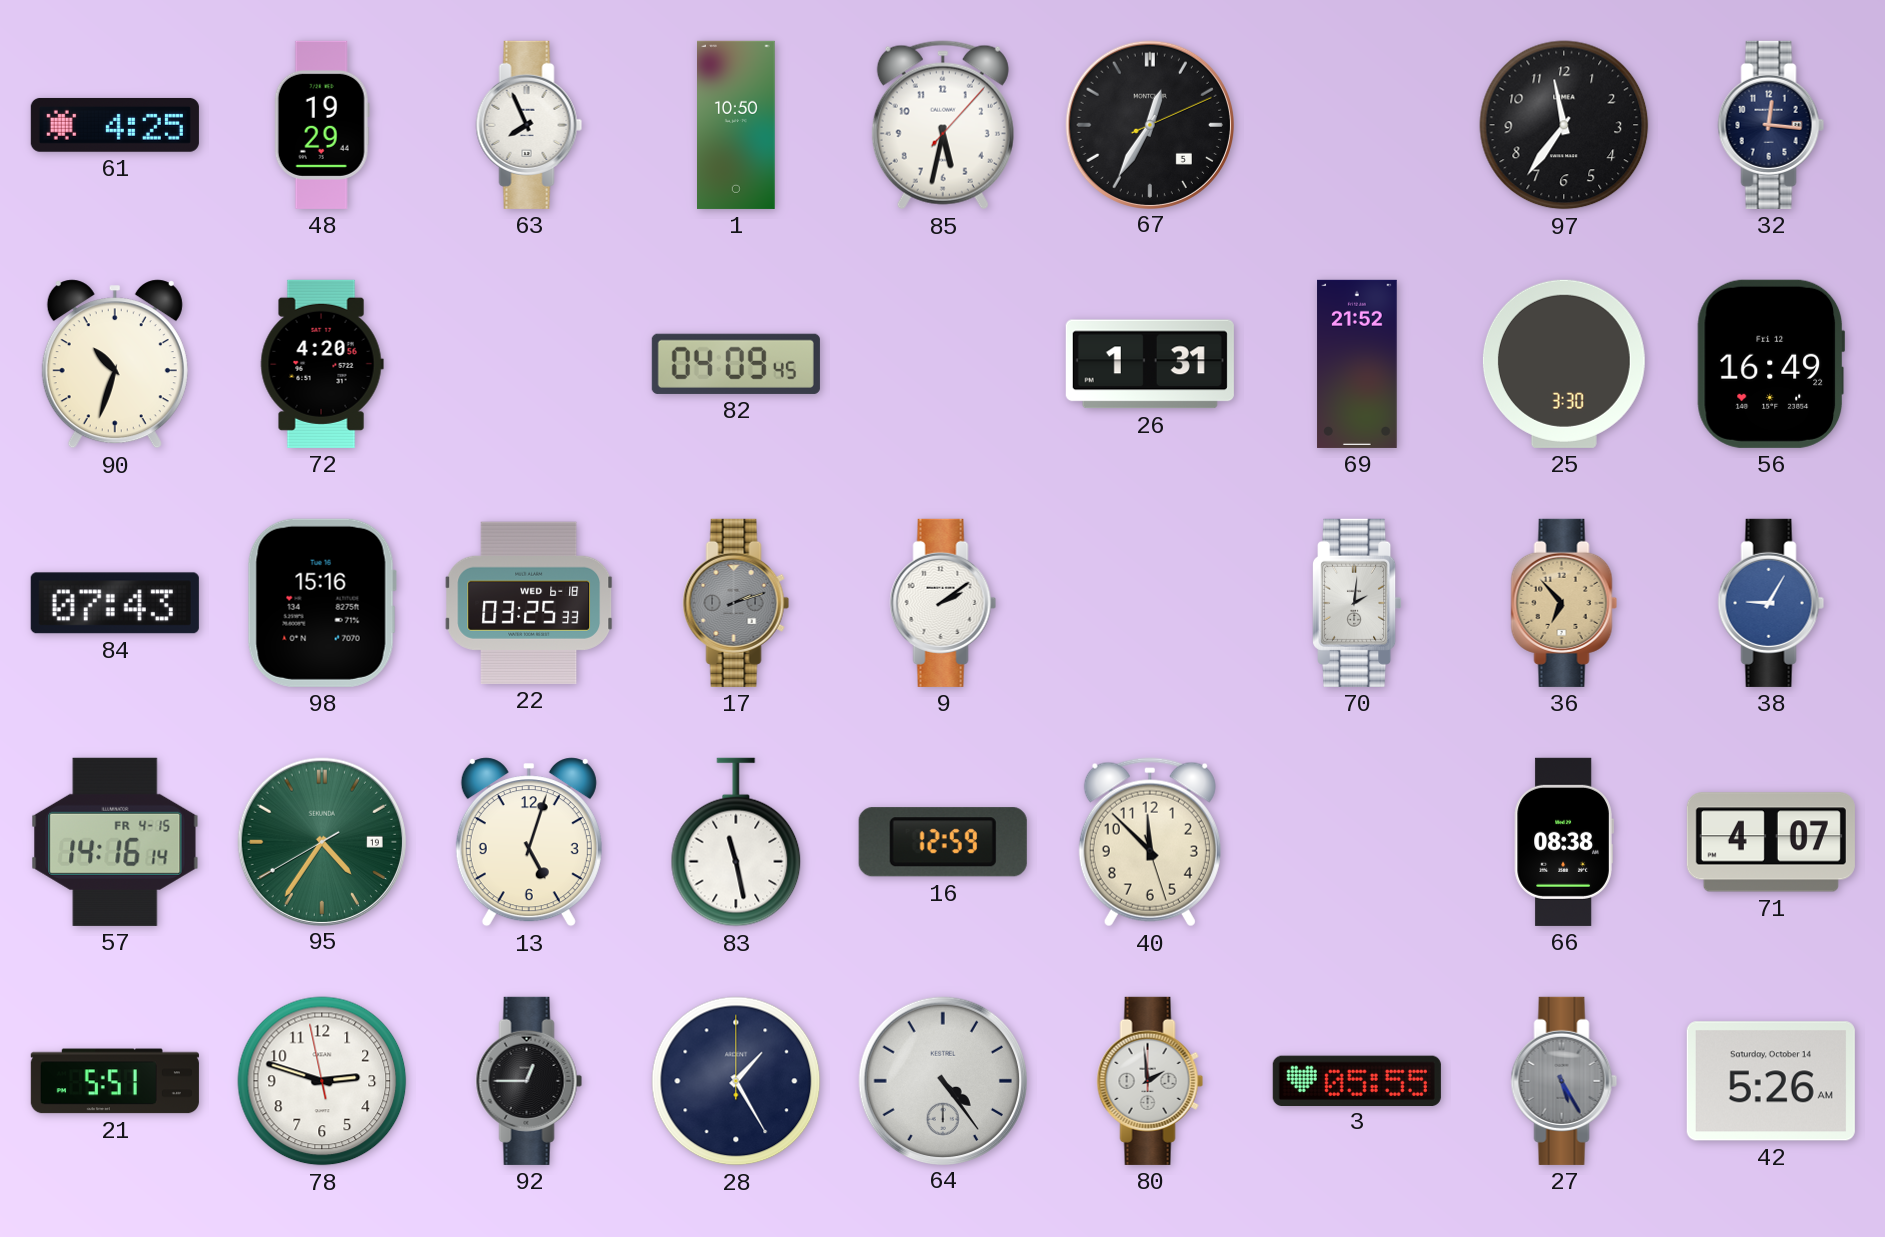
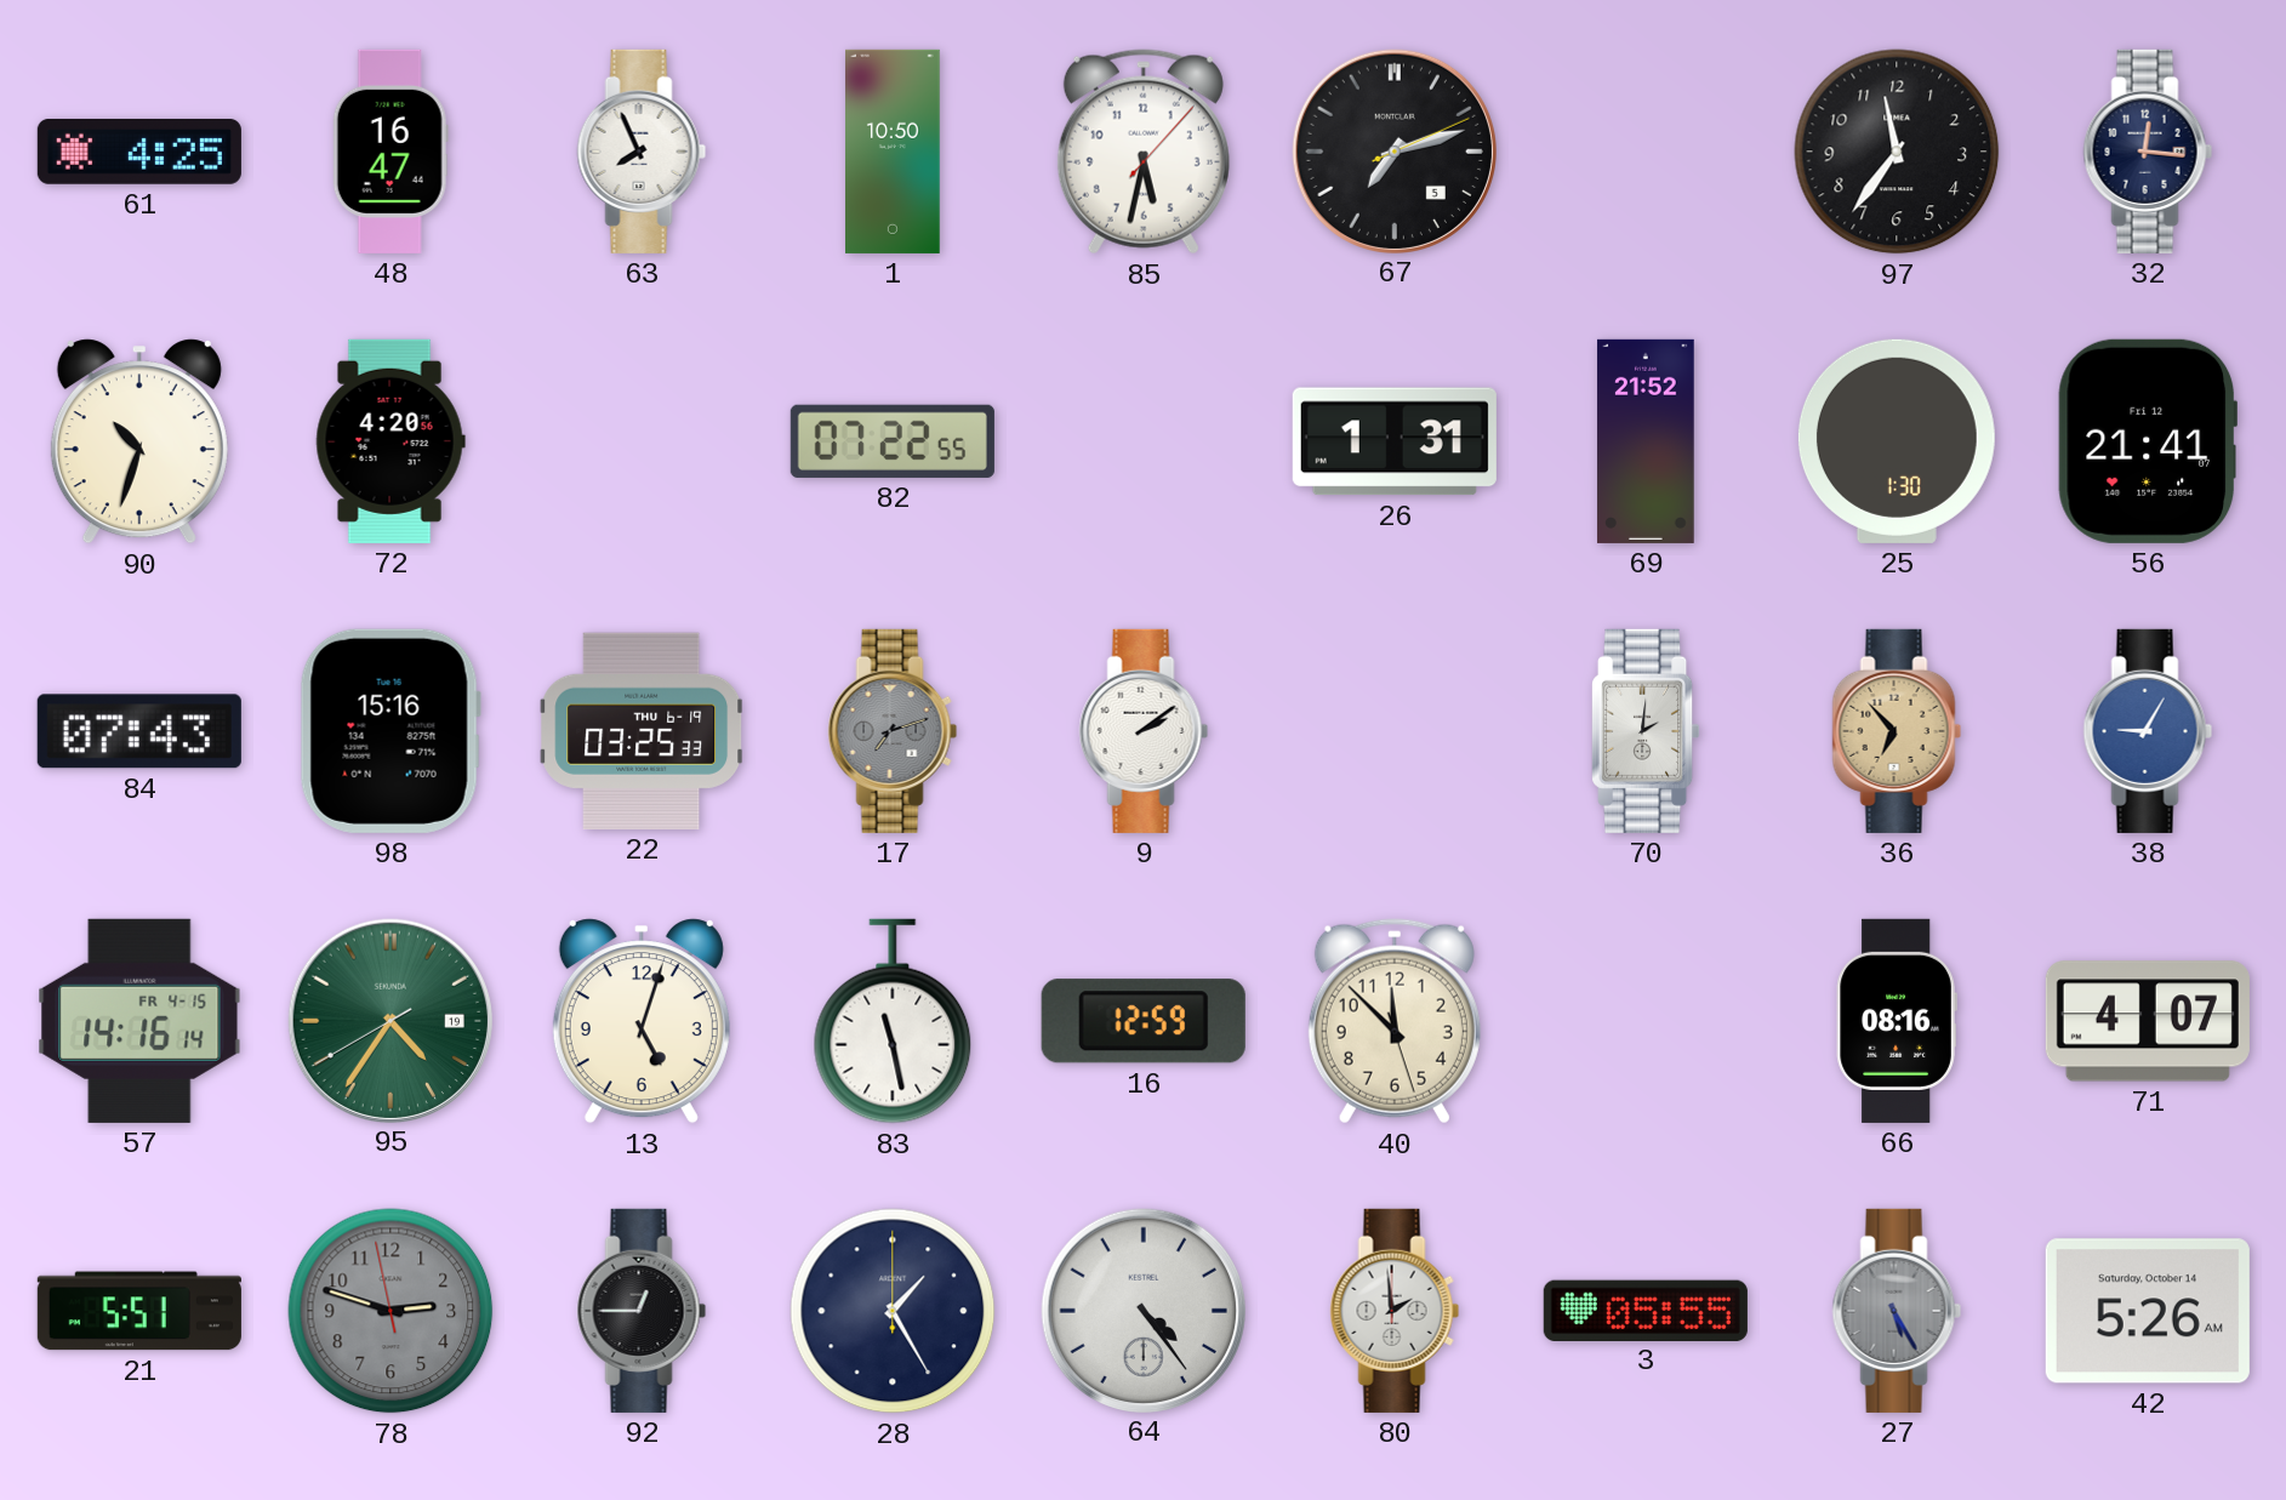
48: 19:29 -> 16:47 (390, 152)
67: 12:35 -> 7:12 (1393, 150)
82: 04:09 -> 07:22 (893, 441)
25: 3:30 -> 1:30 (1897, 441)
56: 16:49 -> 21:41 (2147, 441)
22 date: WED 6-18 -> THU 6-19 (642, 731)
17: 2:12 -> 7:12 (893, 731)
66: 08:38 -> 08:16 (1897, 1021)
78 dial: white -> grey (390, 1311)
